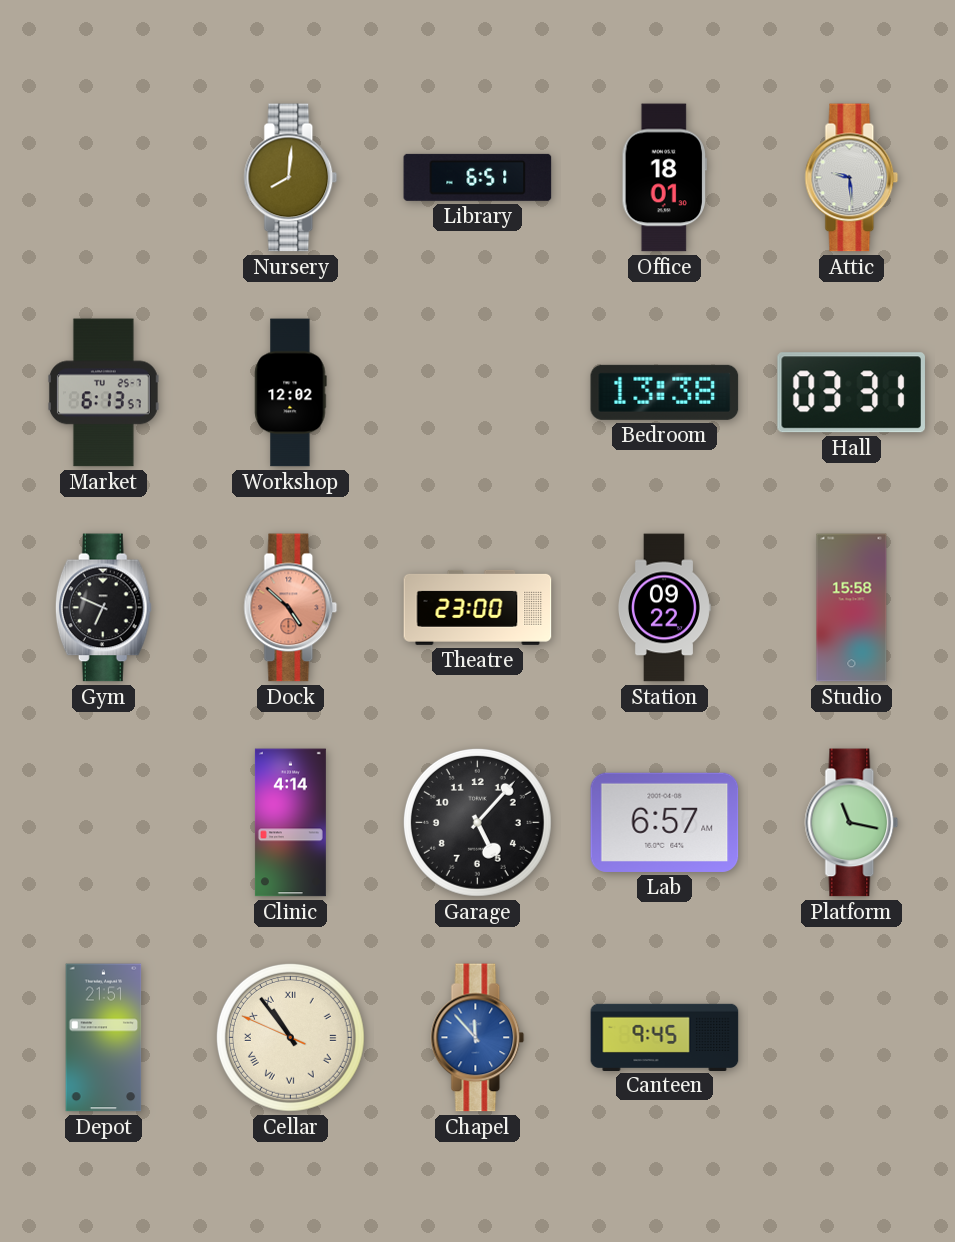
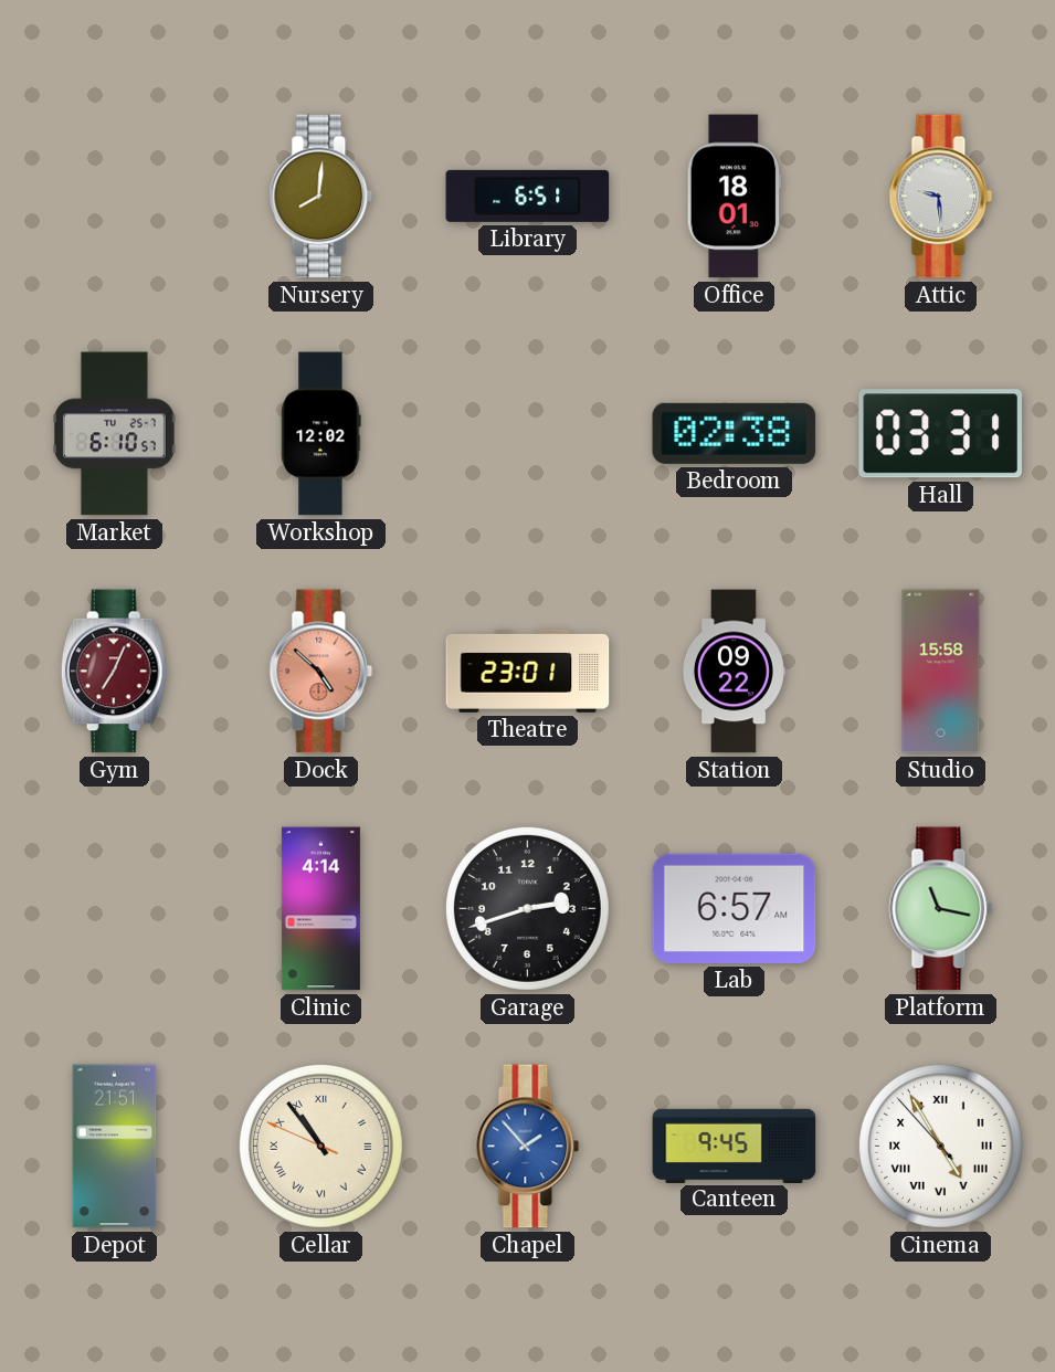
Market: 6:13 -> 6:10 (114, 434)
Bedroom: 13:38 -> 02:38 (735, 433)
Gym: 6:49 -> 7:04 (114, 672)
Gym dial: black -> burgundy (114, 672)
Theatre: 23:00 -> 23:01 (528, 671)
Garage: 5:07 -> 2:42 (527, 908)
Chapel: 11:53 -> 1:53 (528, 1147)
Cinema: none -> 4:54 (940, 1146)
